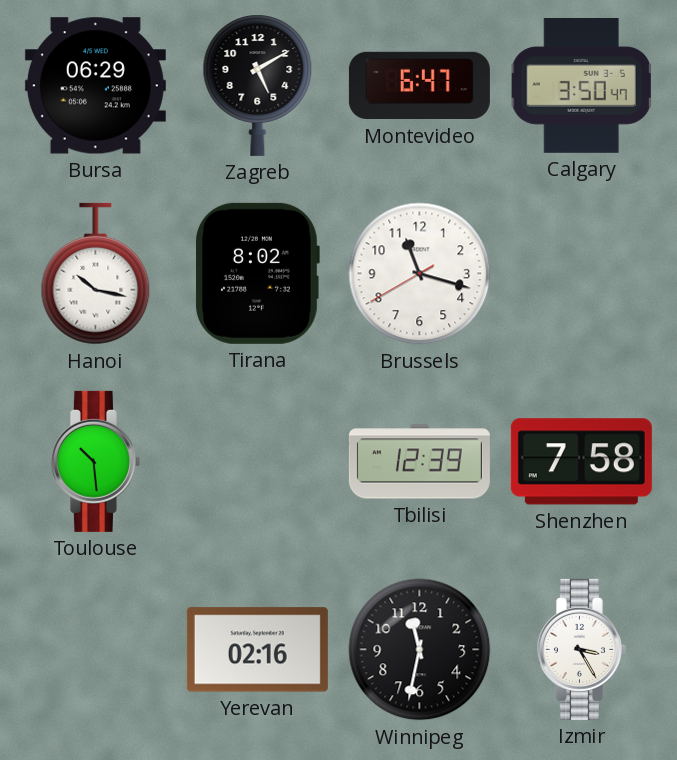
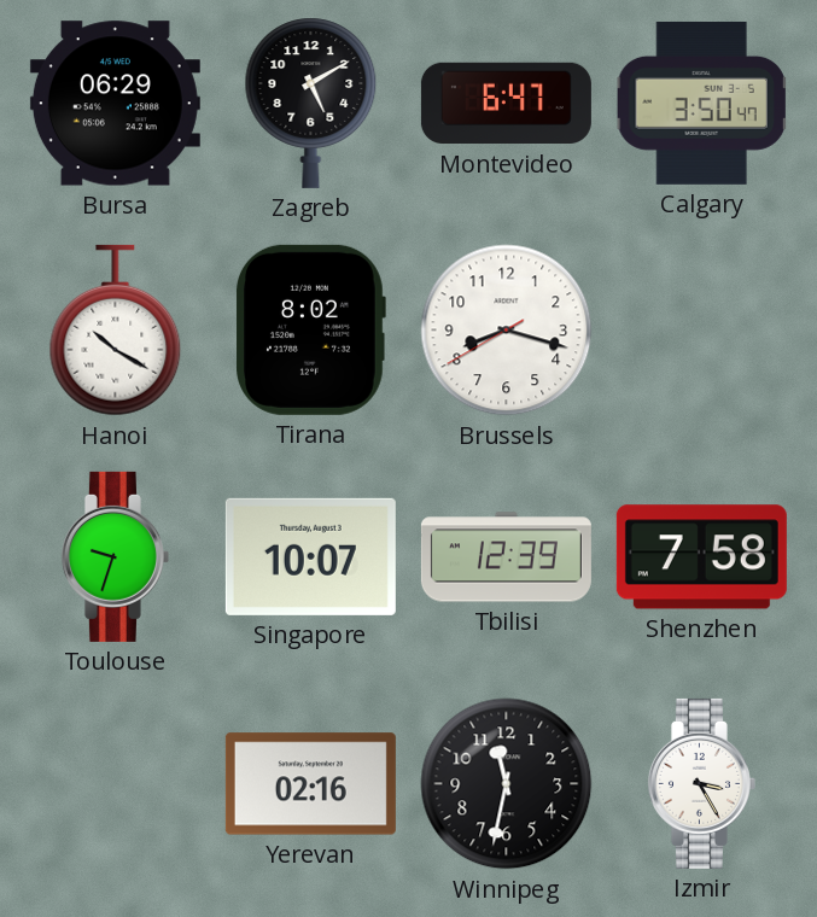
Hanoi: 10:17 -> 10:20 (116, 331)
Brussels: 11:17 -> 8:17 (507, 331)
Toulouse: 10:29 -> 9:33 (115, 556)
Singapore: none -> 10:07 (310, 556)
